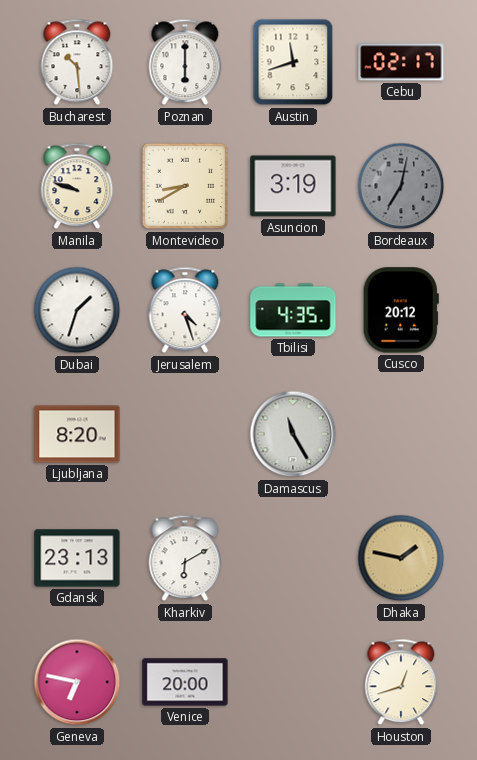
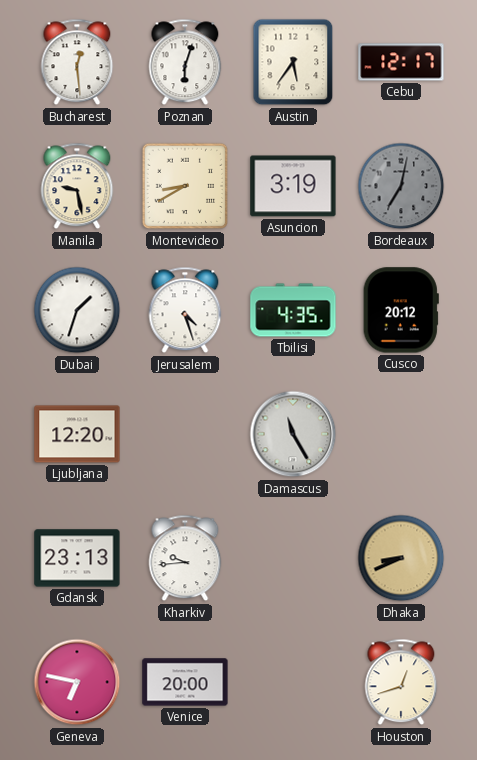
Bucharest: 10:29 -> 12:29 (77, 62)
Poznan: 6:00 -> 6:03 (185, 62)
Austin: 11:42 -> 5:36 (293, 62)
Cebu: 02:17 -> 12:17 (401, 62)
Manila: 9:48 -> 9:28 (77, 186)
Ljubljana: 8:20 -> 12:20 (77, 434)
Kharkiv: 6:10 -> 9:44 (185, 558)
Dhaka: 1:47 -> 8:41 (401, 558)
